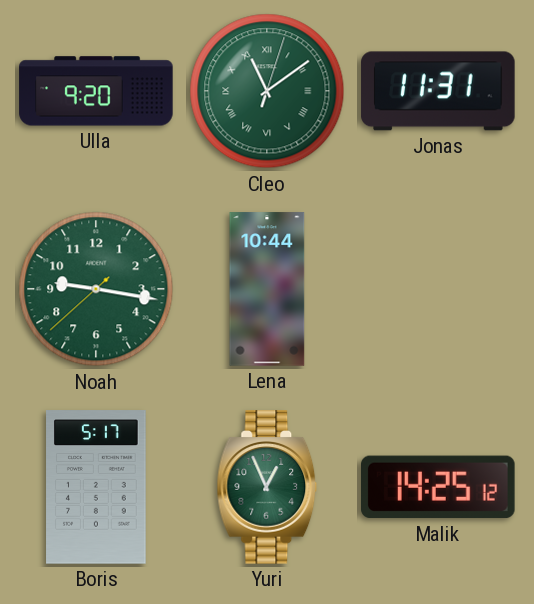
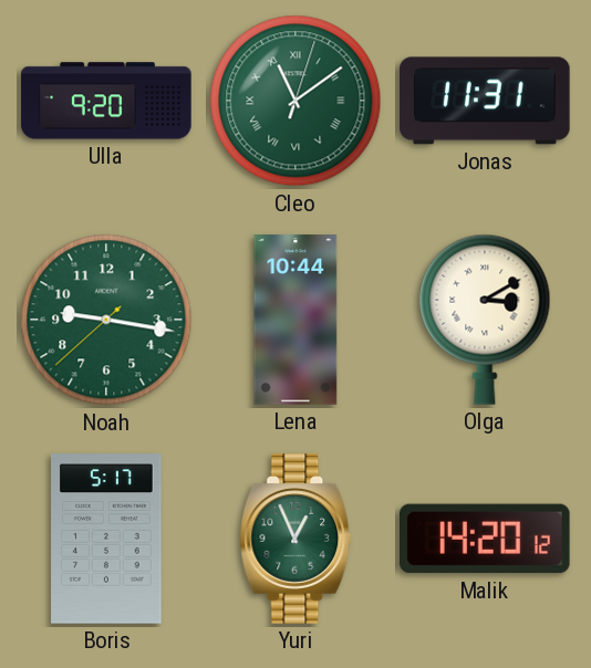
Olga: none -> 3:10 (485, 320)
Malik: 14:25 -> 14:20 (486, 539)
